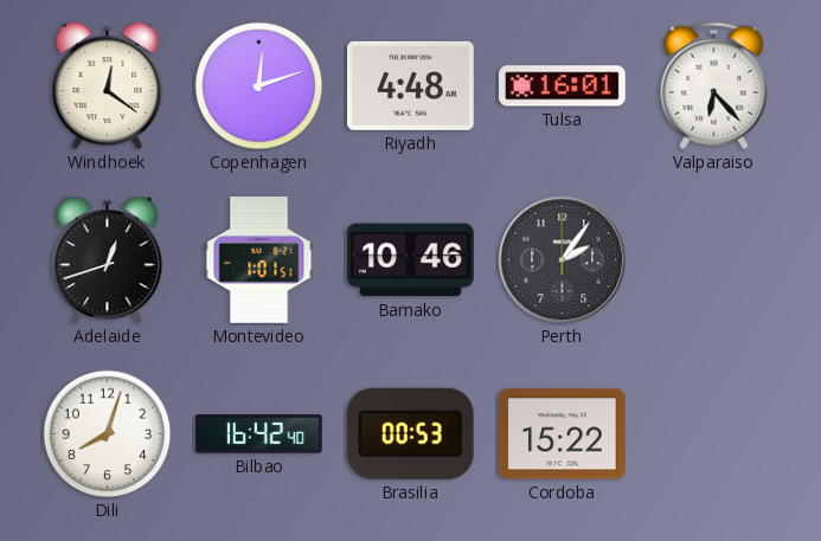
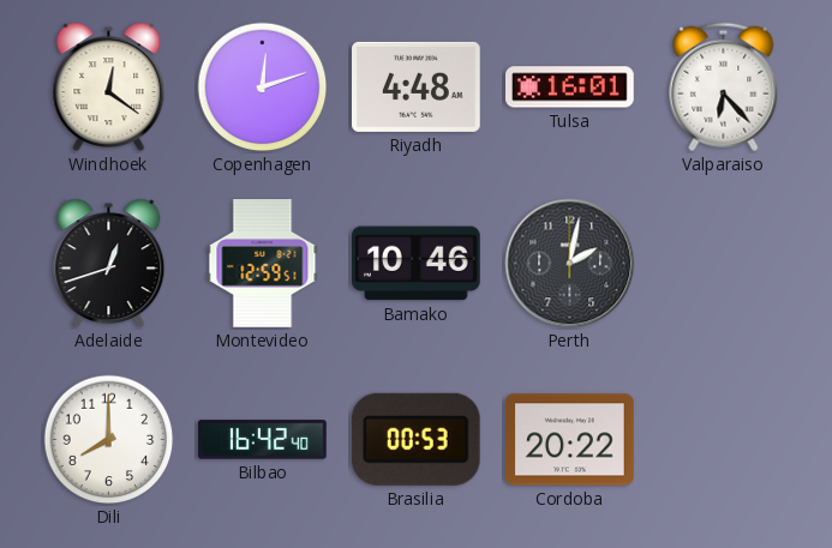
Montevideo: 1:01 -> 12:59 (263, 264)
Perth: 2:06 -> 2:02 (570, 264)
Dili: 8:03 -> 8:00 (109, 440)
Cordoba: 15:22 -> 20:22 (570, 440)
